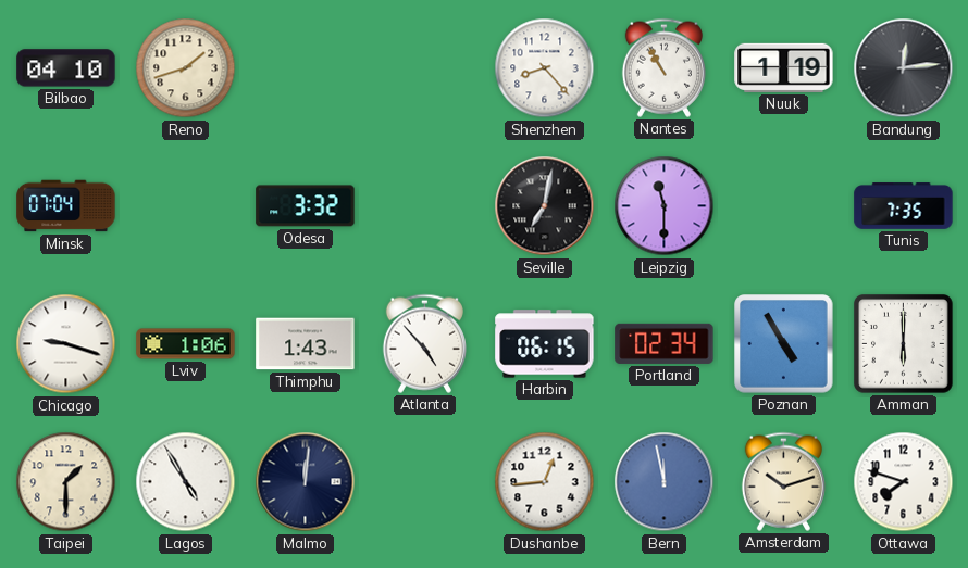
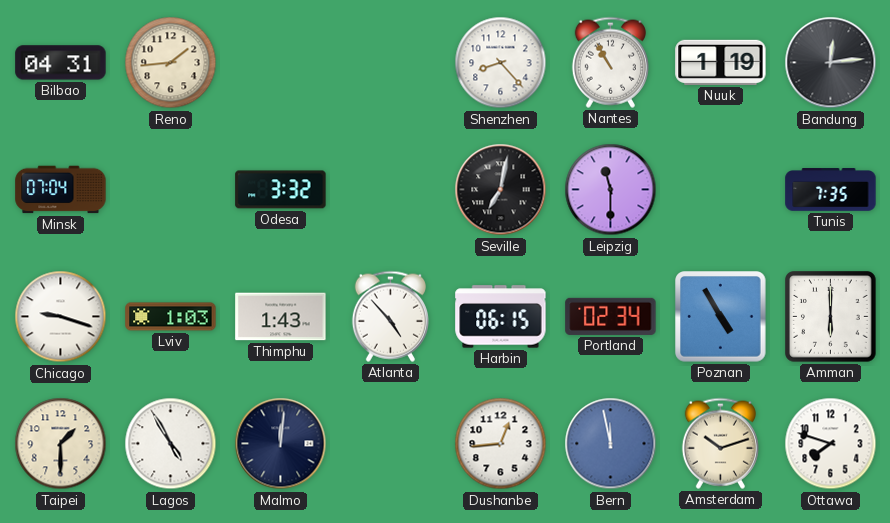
Bilbao: 04:10 -> 04:31 (61, 63)
Reno: 1:42 -> 1:44 (171, 63)
Lviv: 1:06 -> 1:03 (171, 317)
